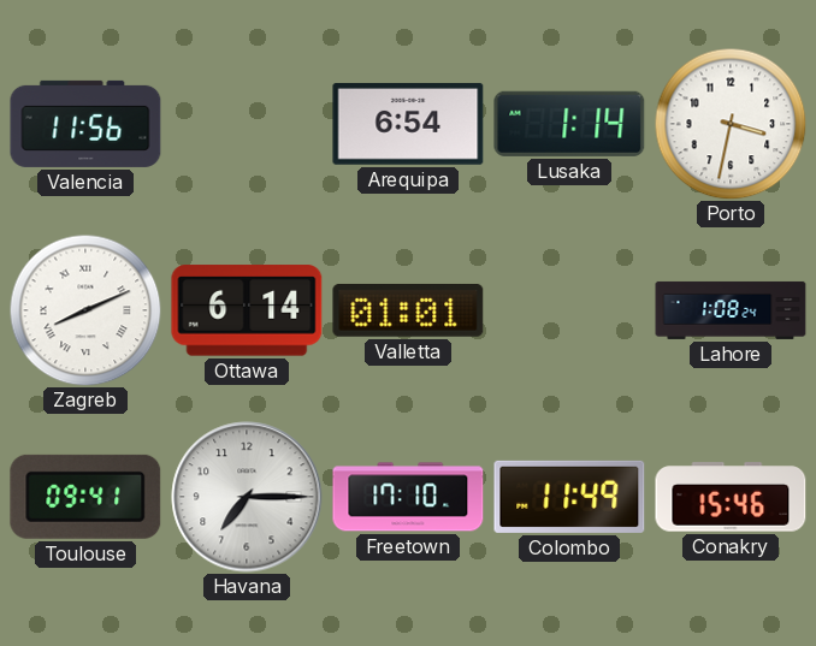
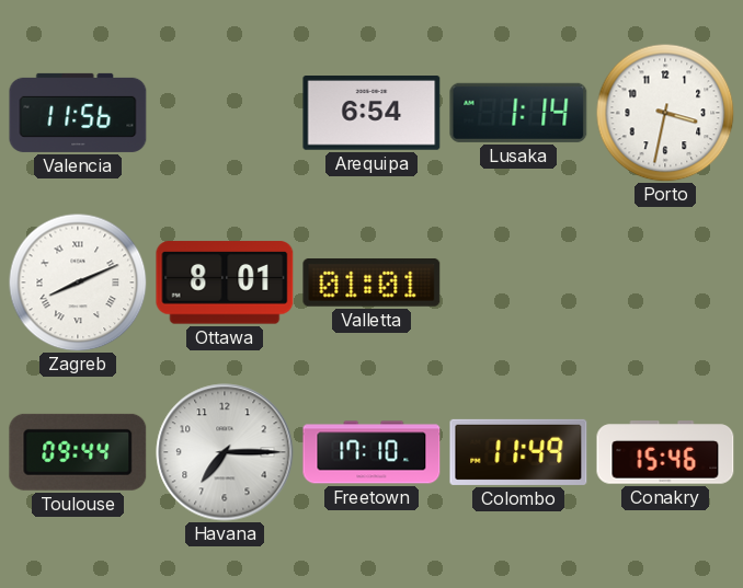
Ottawa: 6:14 -> 8:01 (225, 283)
Lahore: 1:08 -> none (731, 310)
Toulouse: 09:41 -> 09:44 (78, 452)
